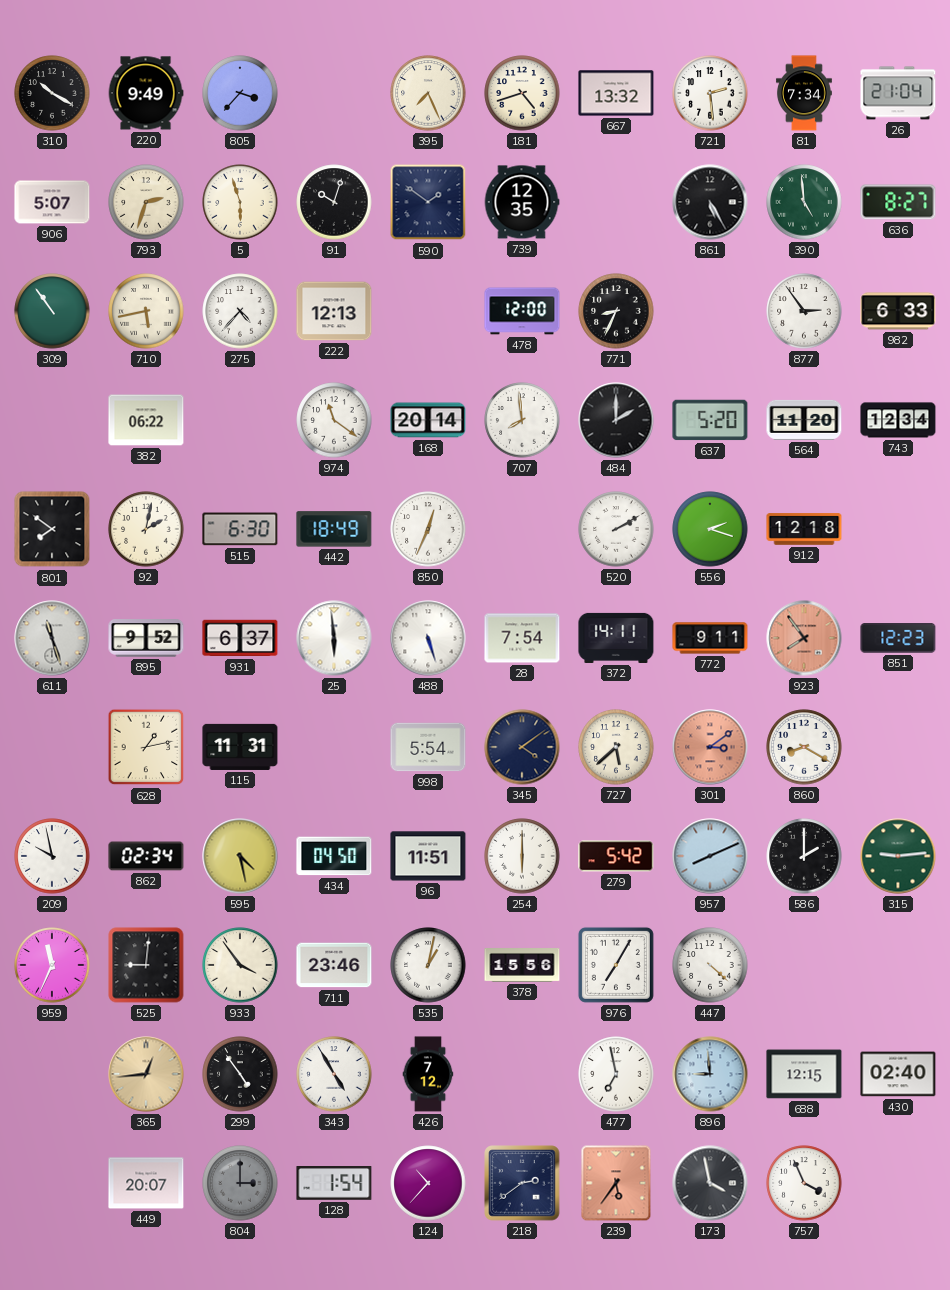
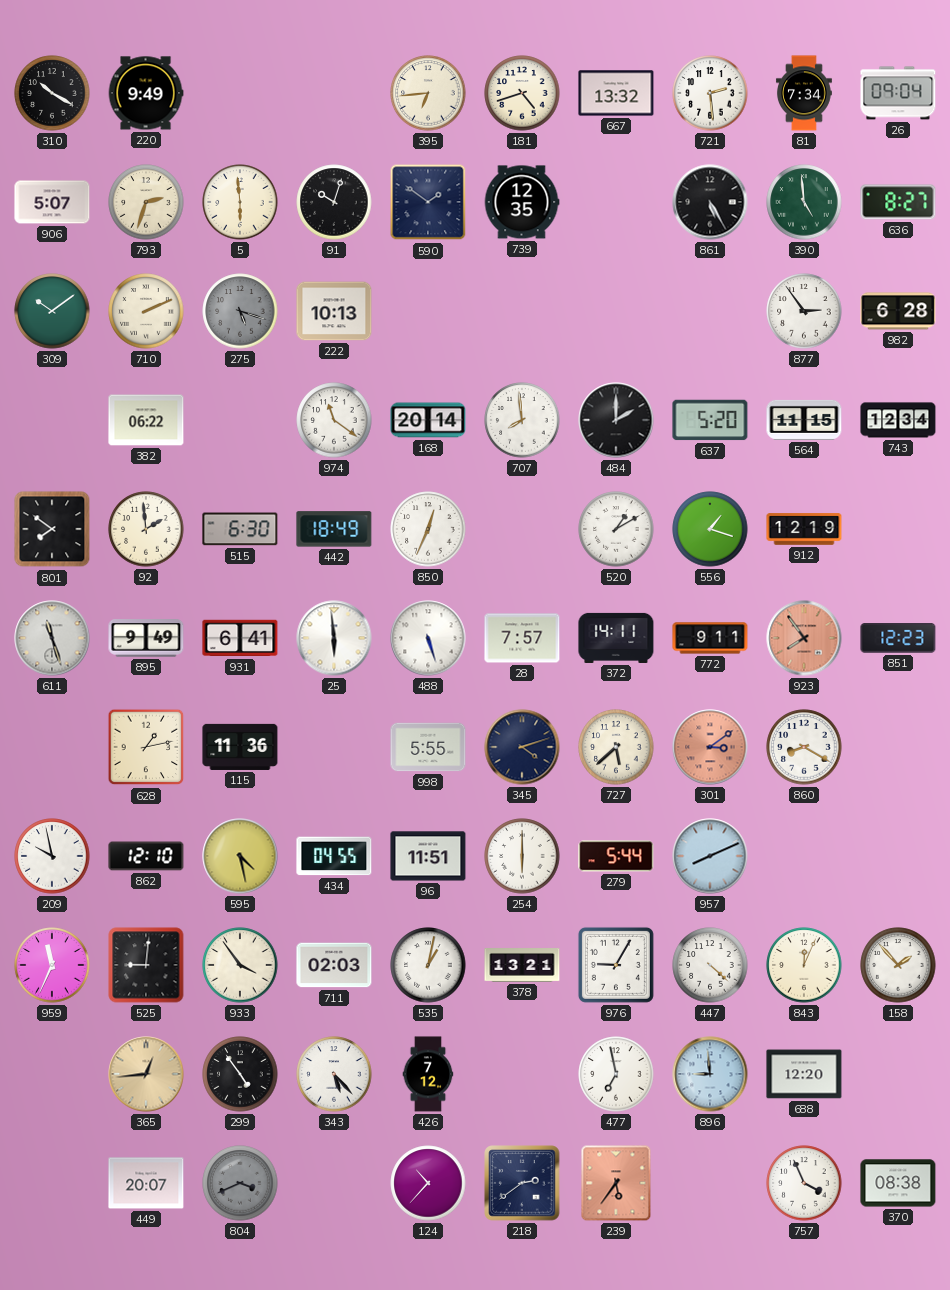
805: 3:37 -> none (240, 93)
395: 7:26 -> 6:44 (428, 93)
26: 21:04 -> 09:04 (898, 93)
5: 5:57 -> 5:59 (240, 202)
309: 10:54 -> 10:09 (52, 311)
710: 5:43 -> 2:11 (146, 311)
275: 4:37 -> 5:18 (240, 311)
275 dial: white -> grey (240, 311)
222: 12:13 -> 10:13 (334, 311)
478: 12:00 -> none (522, 311)
771: 8:34 -> none (616, 311)
982: 6:33 -> 6:28 (898, 311)
564: 11:20 -> 11:15 (804, 420)
92: 2:02 -> 1:59 (146, 529)
520: 2:10 -> 1:10 (616, 529)
556: 2:18 -> 1:18 (710, 529)
912: 12:18 -> 12:19 (804, 529)
895: 9:52 -> 9:49 (146, 639)
931: 6:37 -> 6:41 (240, 638)
28: 7:54 -> 7:57 (522, 638)
115: 11:31 -> 11:36 (240, 747)
998: 5:54 -> 5:55 (428, 747)
345: 4:09 -> 4:12 (522, 747)
862: 02:34 -> 12:10 (146, 856)
434: 04:50 -> 04:55 (334, 856)
279: 5:42 -> 5:44 (616, 856)
586: 2:00 -> none (804, 856)
315: 9:14 -> none (898, 856)
711: 23:46 -> 02:03 (334, 965)
378: 15:56 -> 13:21 (522, 966)
976: 7:05 -> 9:05 (616, 965)
843: none -> 12:04 (804, 965)
158: none -> 1:53 (898, 965)
343: 4:55 -> 5:23 (334, 1074)
688: 12:15 -> 12:20 (804, 1074)
430: 02:40 -> none (898, 1074)
804: 3:00 -> 3:41 (240, 1183)
128: 1:54 -> none (334, 1184)
173: 3:58 -> none (710, 1183)
370: none -> 08:38 (898, 1183)
